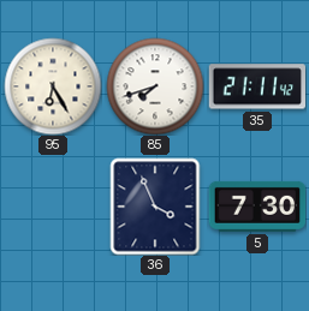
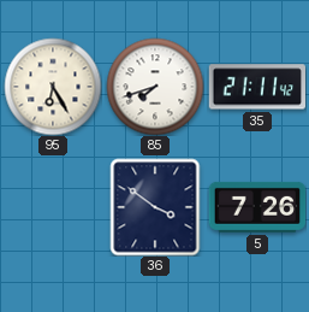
36: 3:56 -> 3:51 (155, 207)
5: 7:30 -> 7:26 (257, 207)
